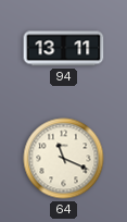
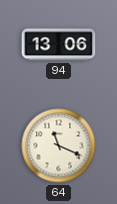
94: 13:11 -> 13:06 (59, 45)
